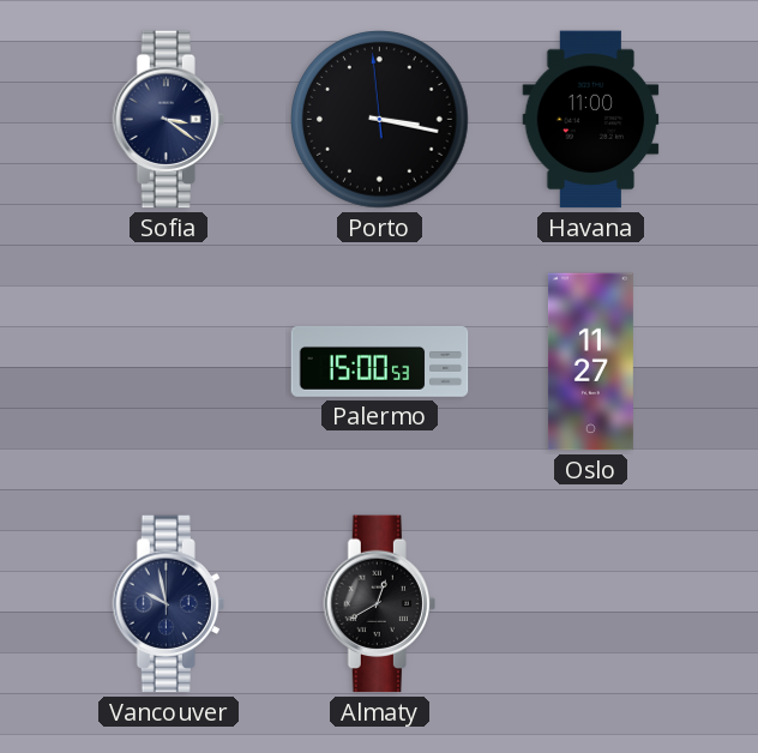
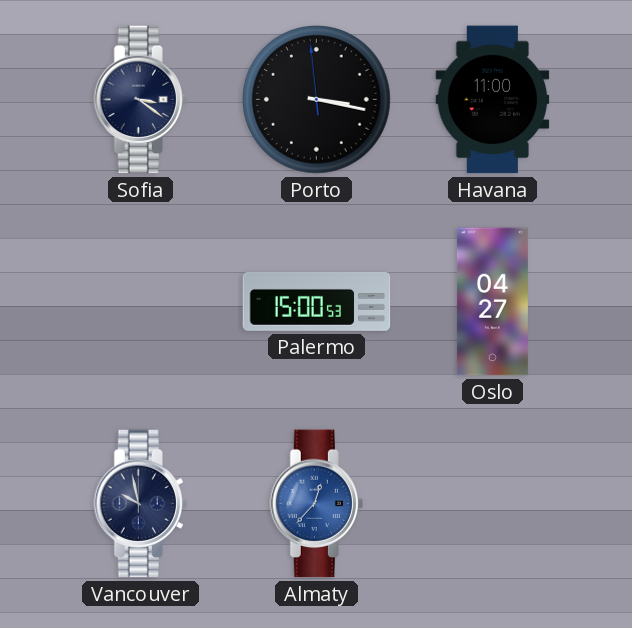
Oslo: 11:27 -> 04:27 (492, 302)
Almaty: 12:40 -> 12:37 (316, 504)
Almaty dial: black -> blue (316, 504)
